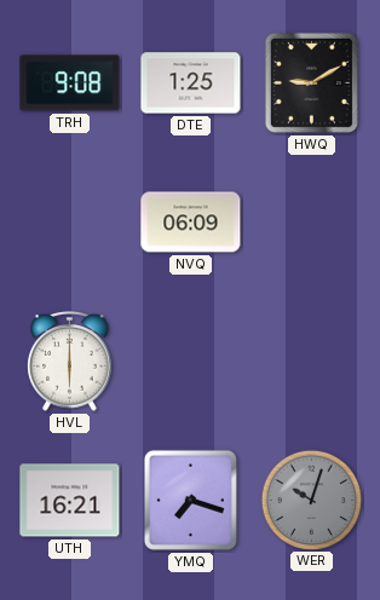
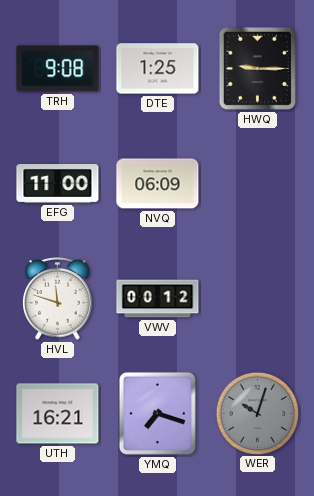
HWQ: 9:10 -> 9:15 (257, 68)
EFG: none -> 11:00 (58, 184)
HVL: 6:00 -> 11:48 (58, 299)
VWV: none -> 00:12 (158, 299)
